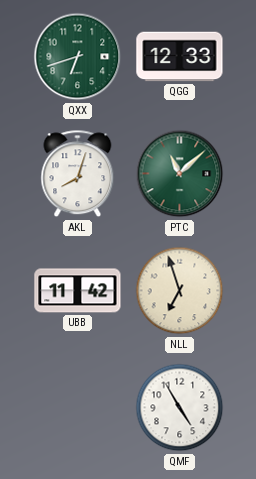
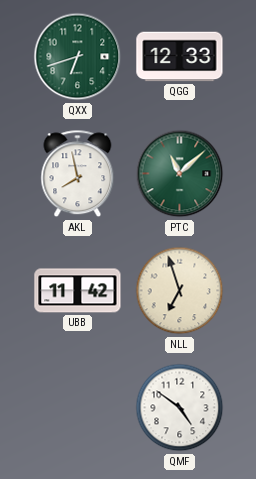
AKL: 8:03 -> 7:58 (78, 174)
QMF: 4:55 -> 4:51 (180, 408)
